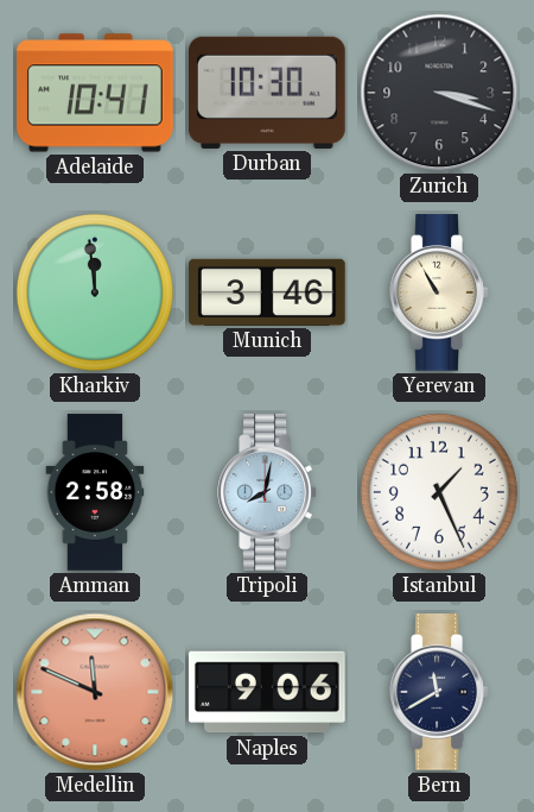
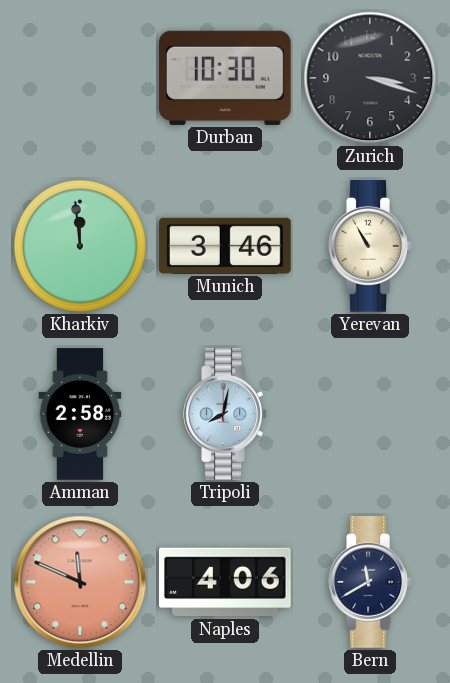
Adelaide: 10:41 -> none (95, 93)
Istanbul: 1:26 -> none (439, 492)
Naples: 9:06 -> 4:06 (226, 582)
